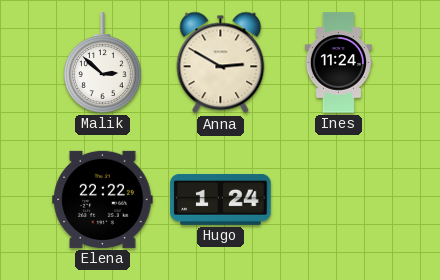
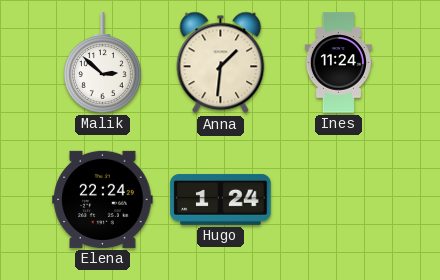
Anna: 2:50 -> 1:31 (221, 63)
Elena: 22:22 -> 22:24 (103, 199)
